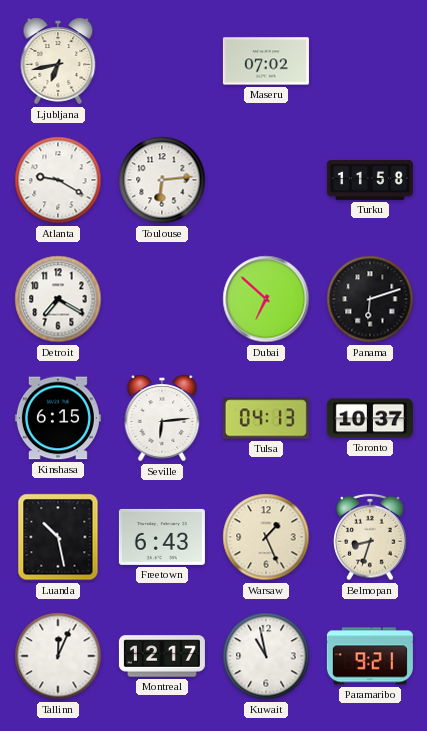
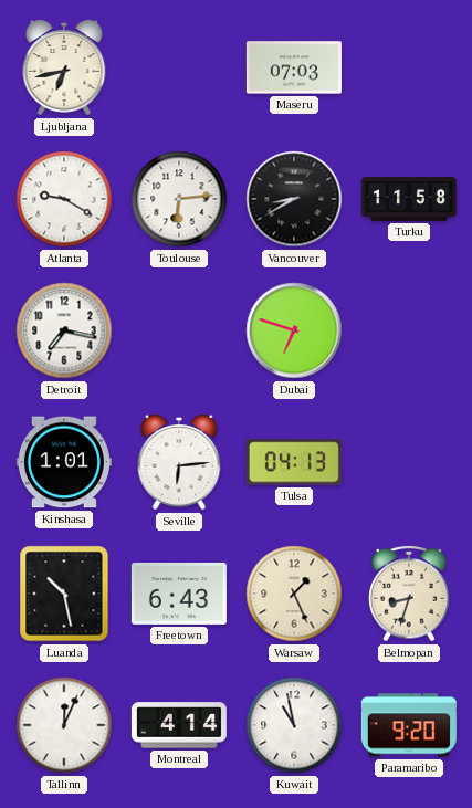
Maseru: 07:02 -> 07:03 (294, 67)
Vancouver: none -> 8:40 (294, 199)
Detroit: 7:20 -> 7:17 (64, 330)
Dubai: 6:52 -> 6:48 (294, 330)
Panama: 6:12 -> none (370, 299)
Kinshasa: 6:15 -> 1:01 (64, 462)
Toronto: 10:37 -> none (370, 418)
Montreal: 12:17 -> 4:14 (179, 725)
Paramaribo: 9:21 -> 9:20 (409, 725)
